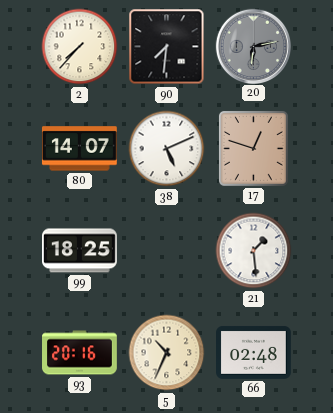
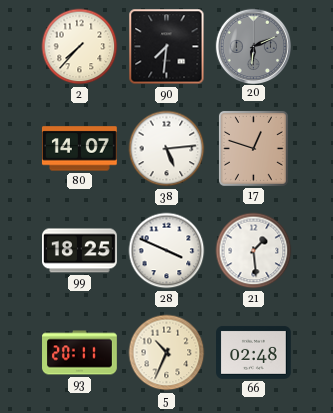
20: 6:13 -> 6:11 (253, 46)
38: 5:11 -> 5:14 (167, 149)
28: none -> 3:49 (167, 251)
93: 20:16 -> 20:11 (80, 353)
